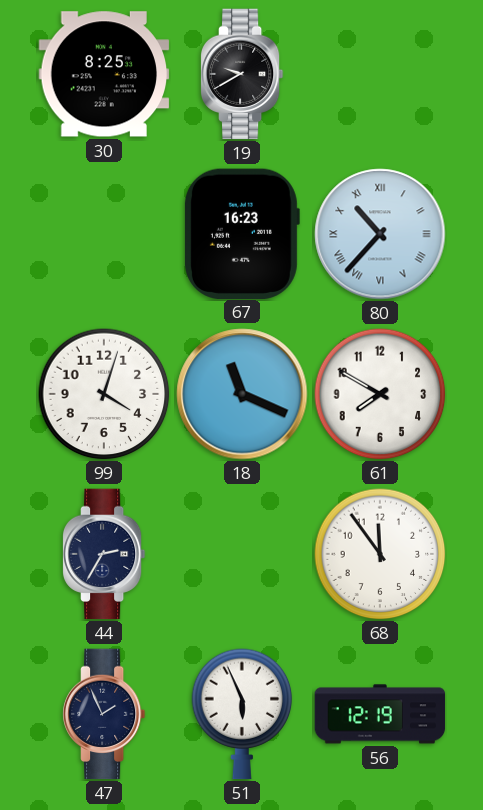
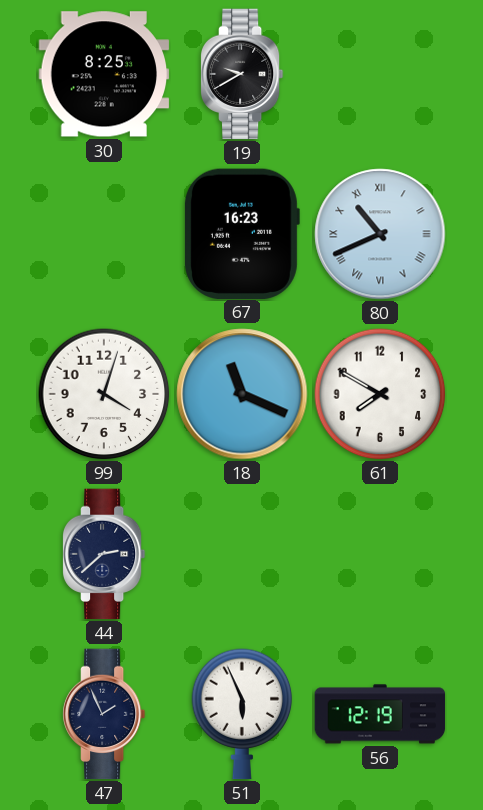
80: 10:37 -> 10:41 (380, 234)
44: 2:35 -> 2:38 (104, 554)
68: 11:54 -> none (380, 554)
